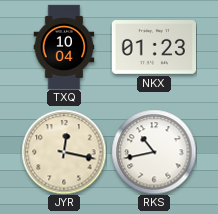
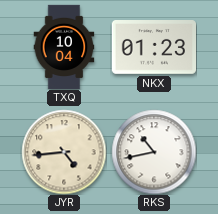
JYR: 12:17 -> 4:44 (64, 152)
